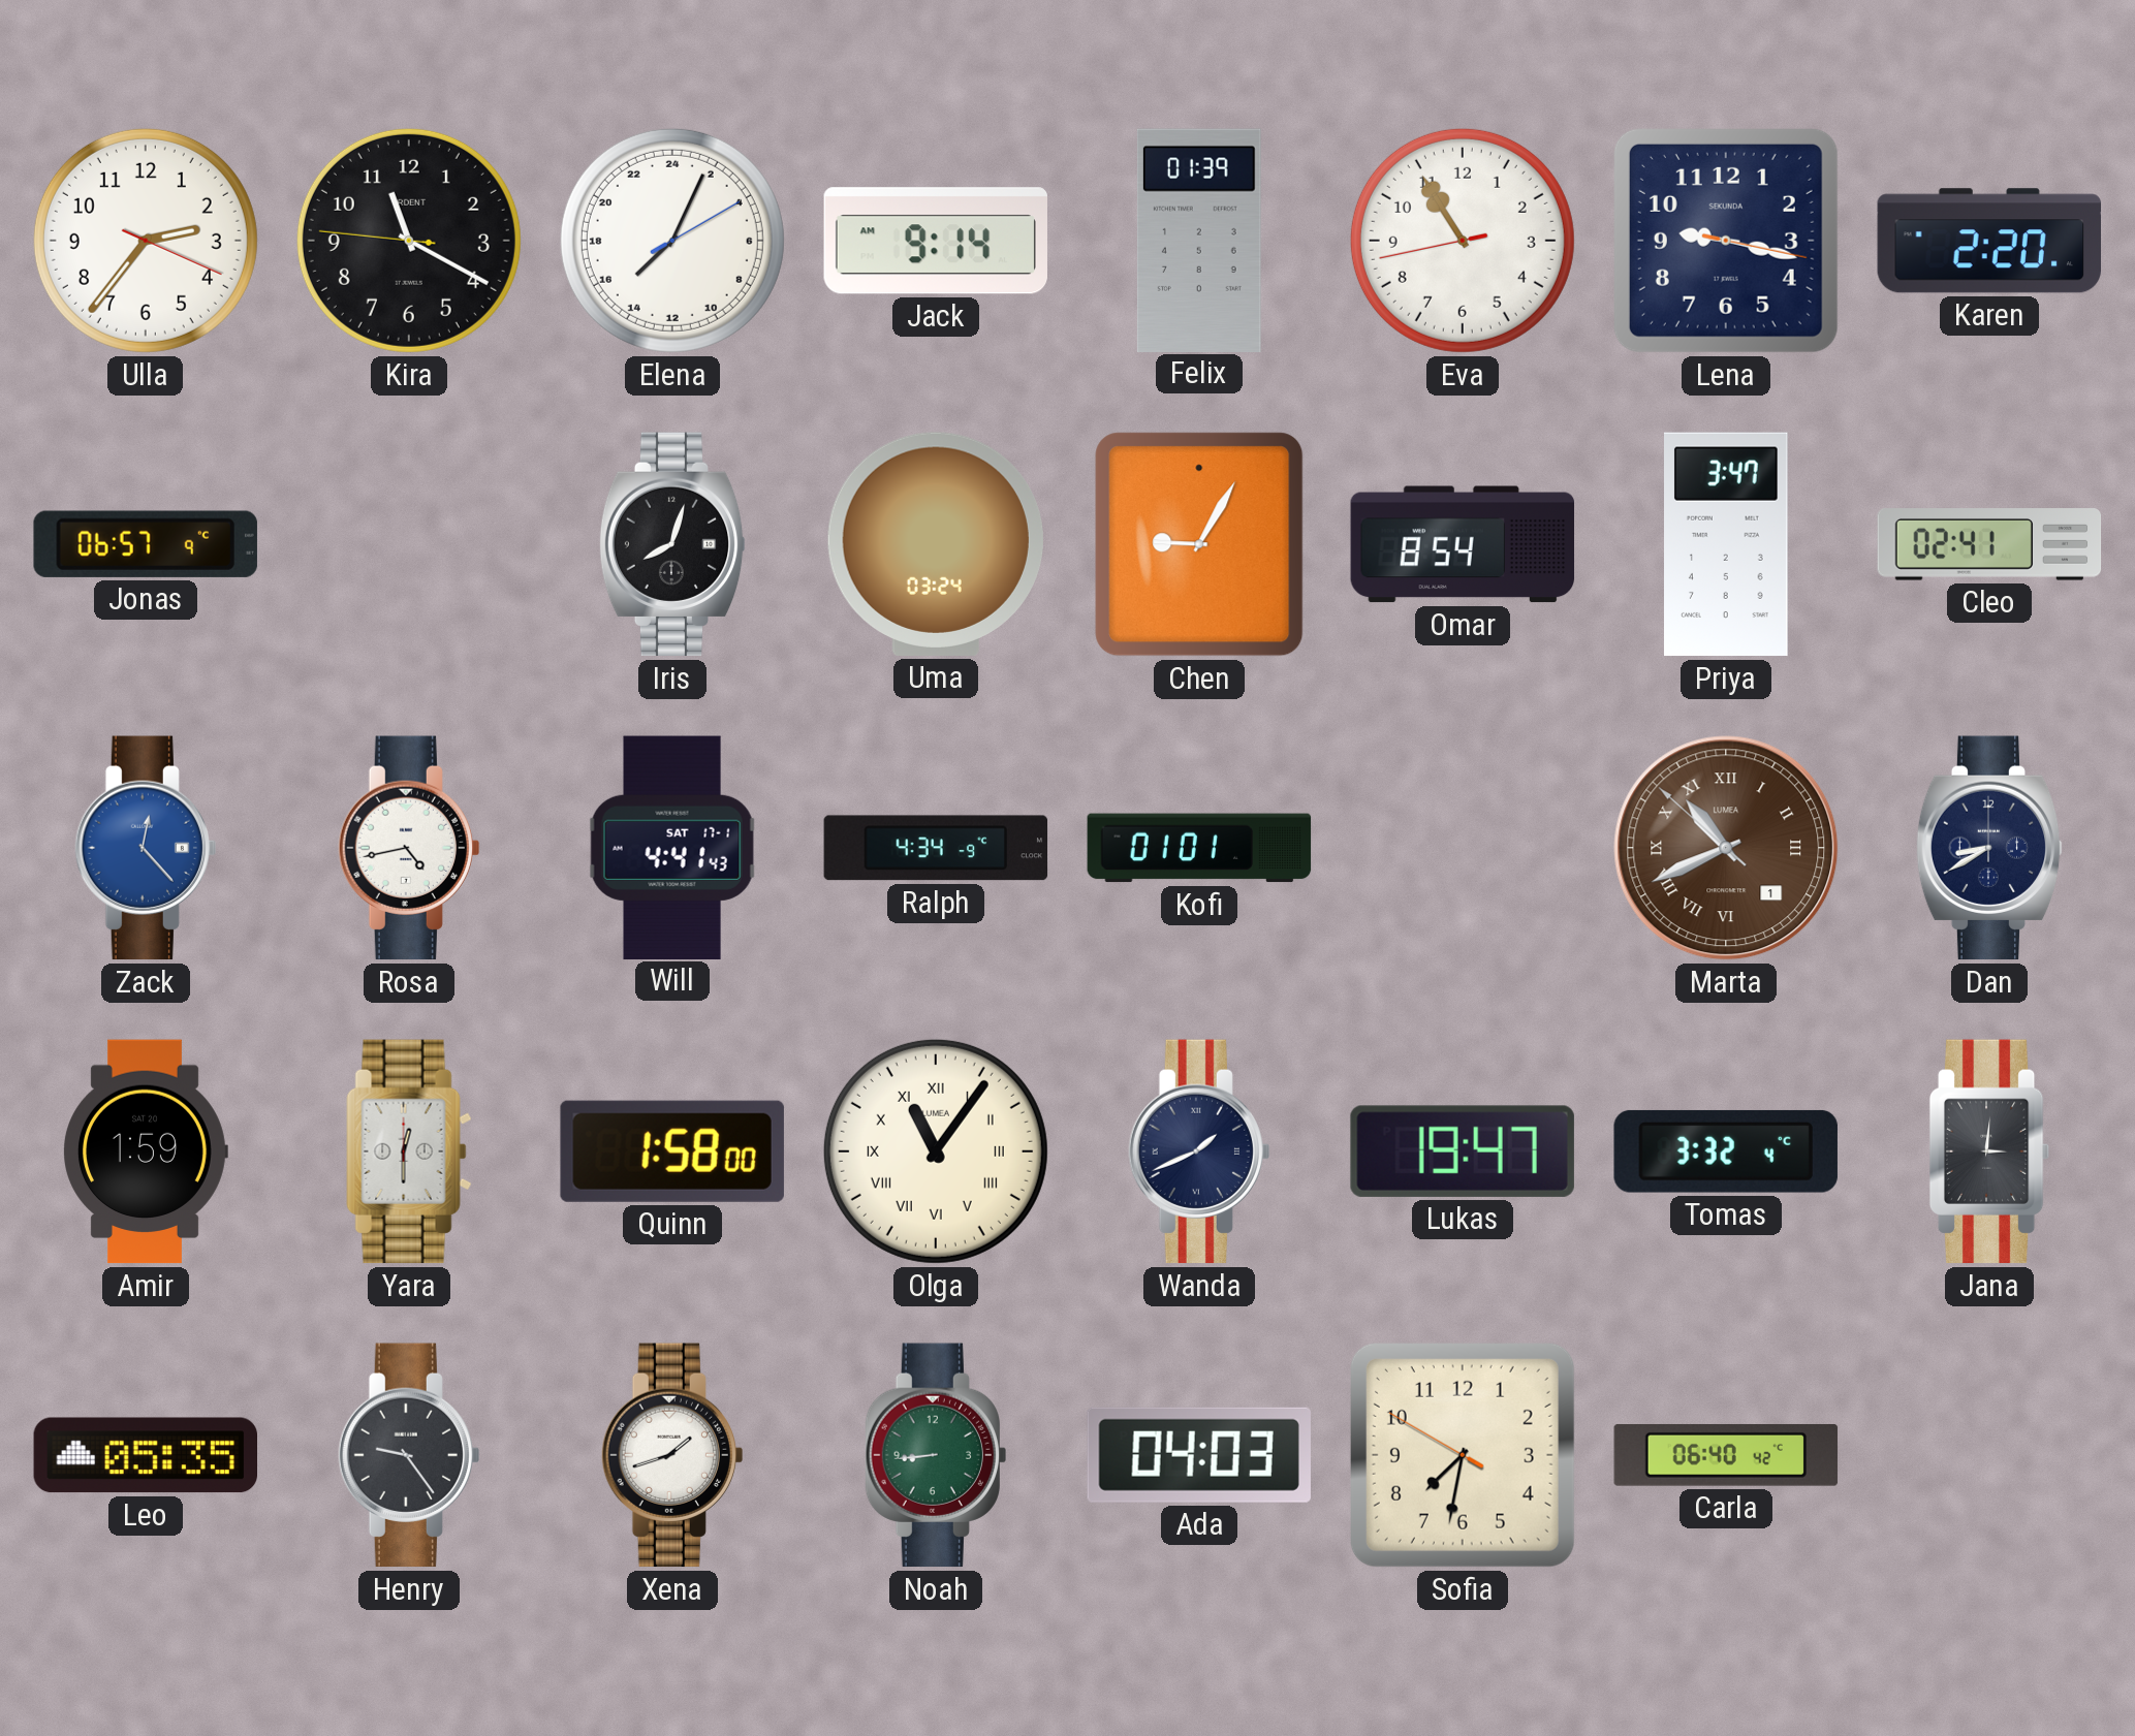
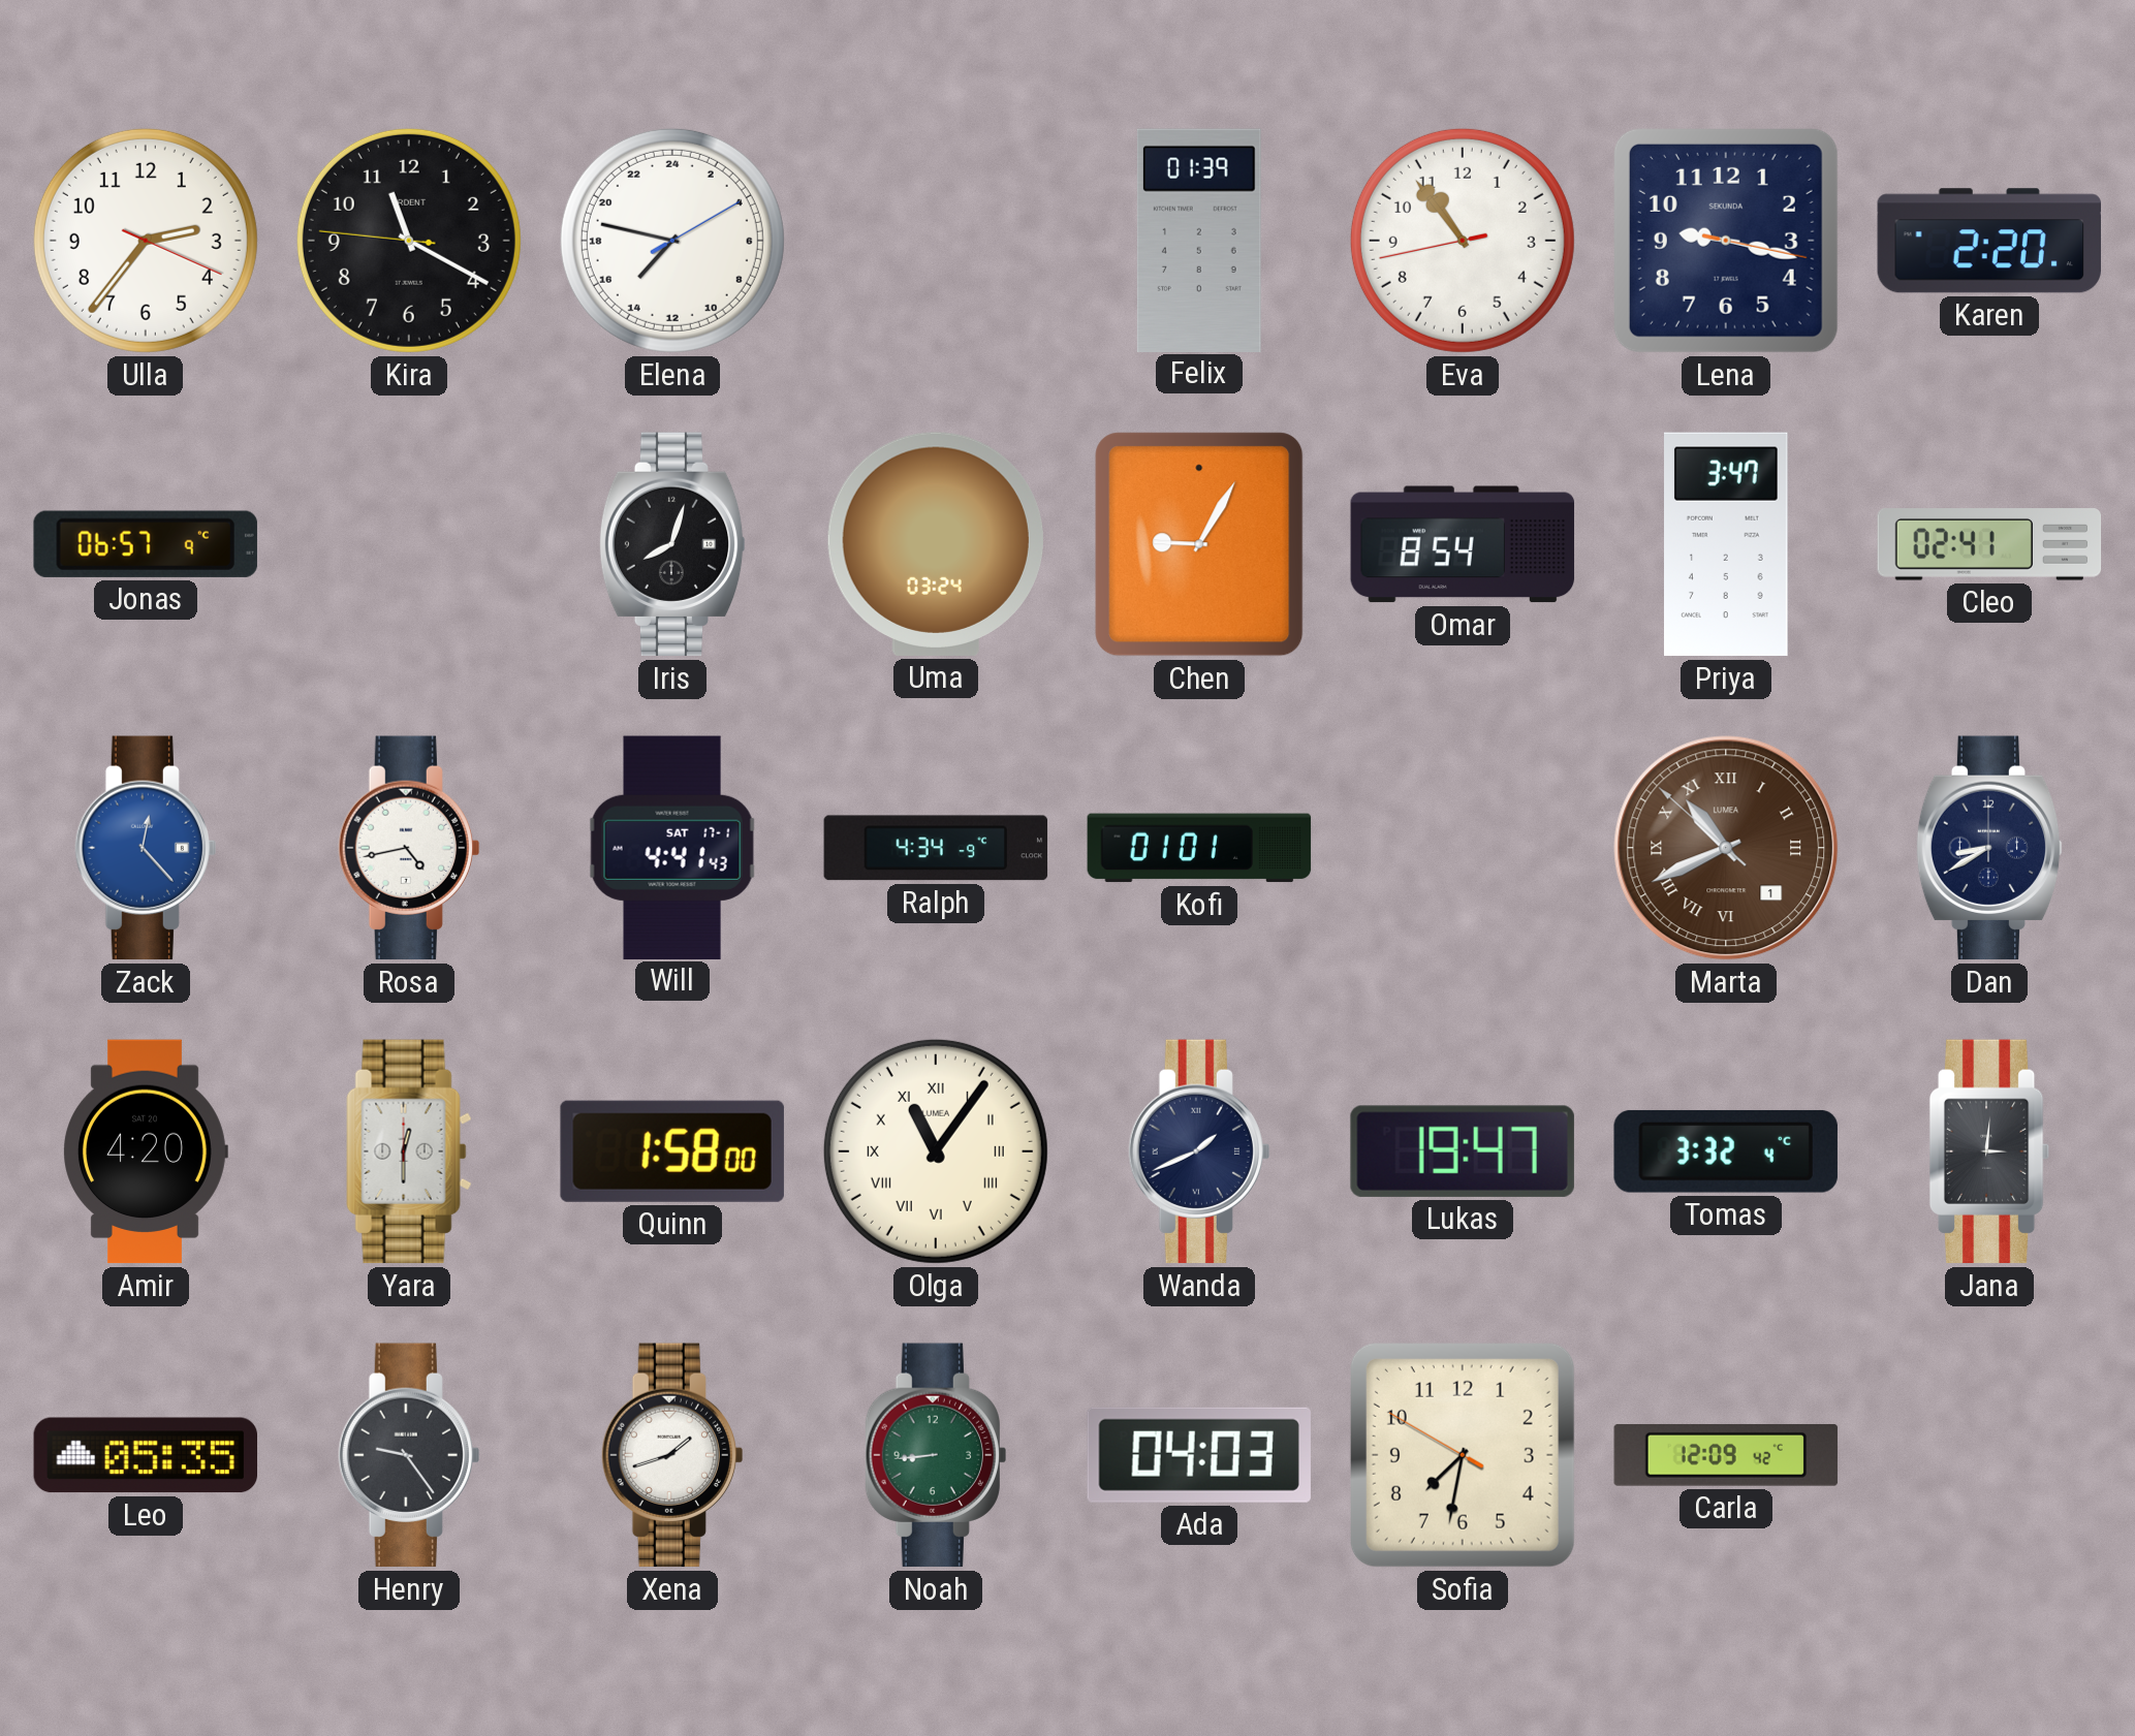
Elena: 15:04 -> 14:47 (672, 241)
Jack: 9:14 -> none (936, 241)
Eva: 10:54 -> 10:53 (1463, 241)
Amir: 1:59 -> 4:20 (146, 1151)
Carla: 06:40 -> 12:09 (1726, 1455)
